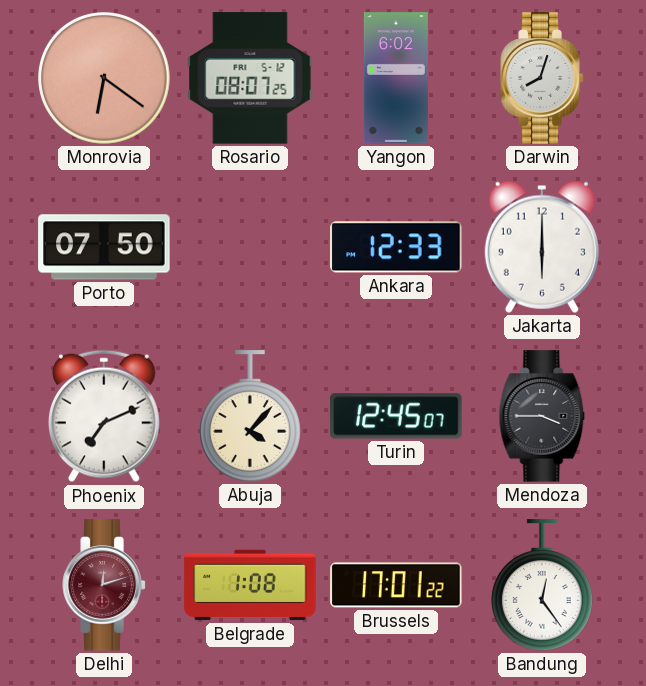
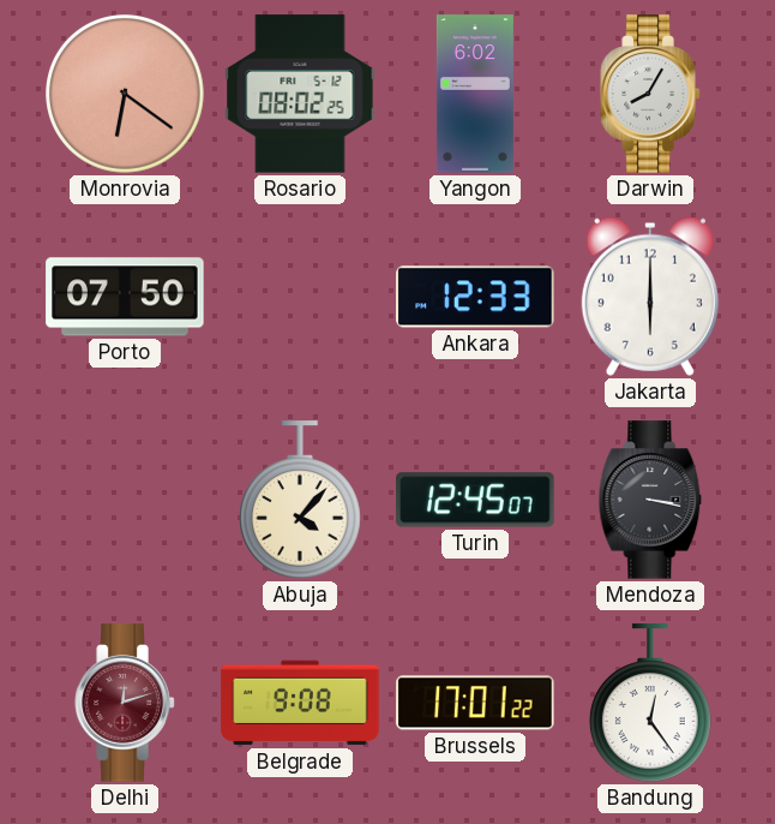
Rosario: 08:07 -> 08:02 (300, 94)
Darwin: 8:03 -> 8:05 (650, 94)
Phoenix: 7:11 -> none (105, 416)
Mendoza: 3:45 -> 3:17 (650, 500)
Belgrade: 1:08 -> 9:08 (300, 703)
